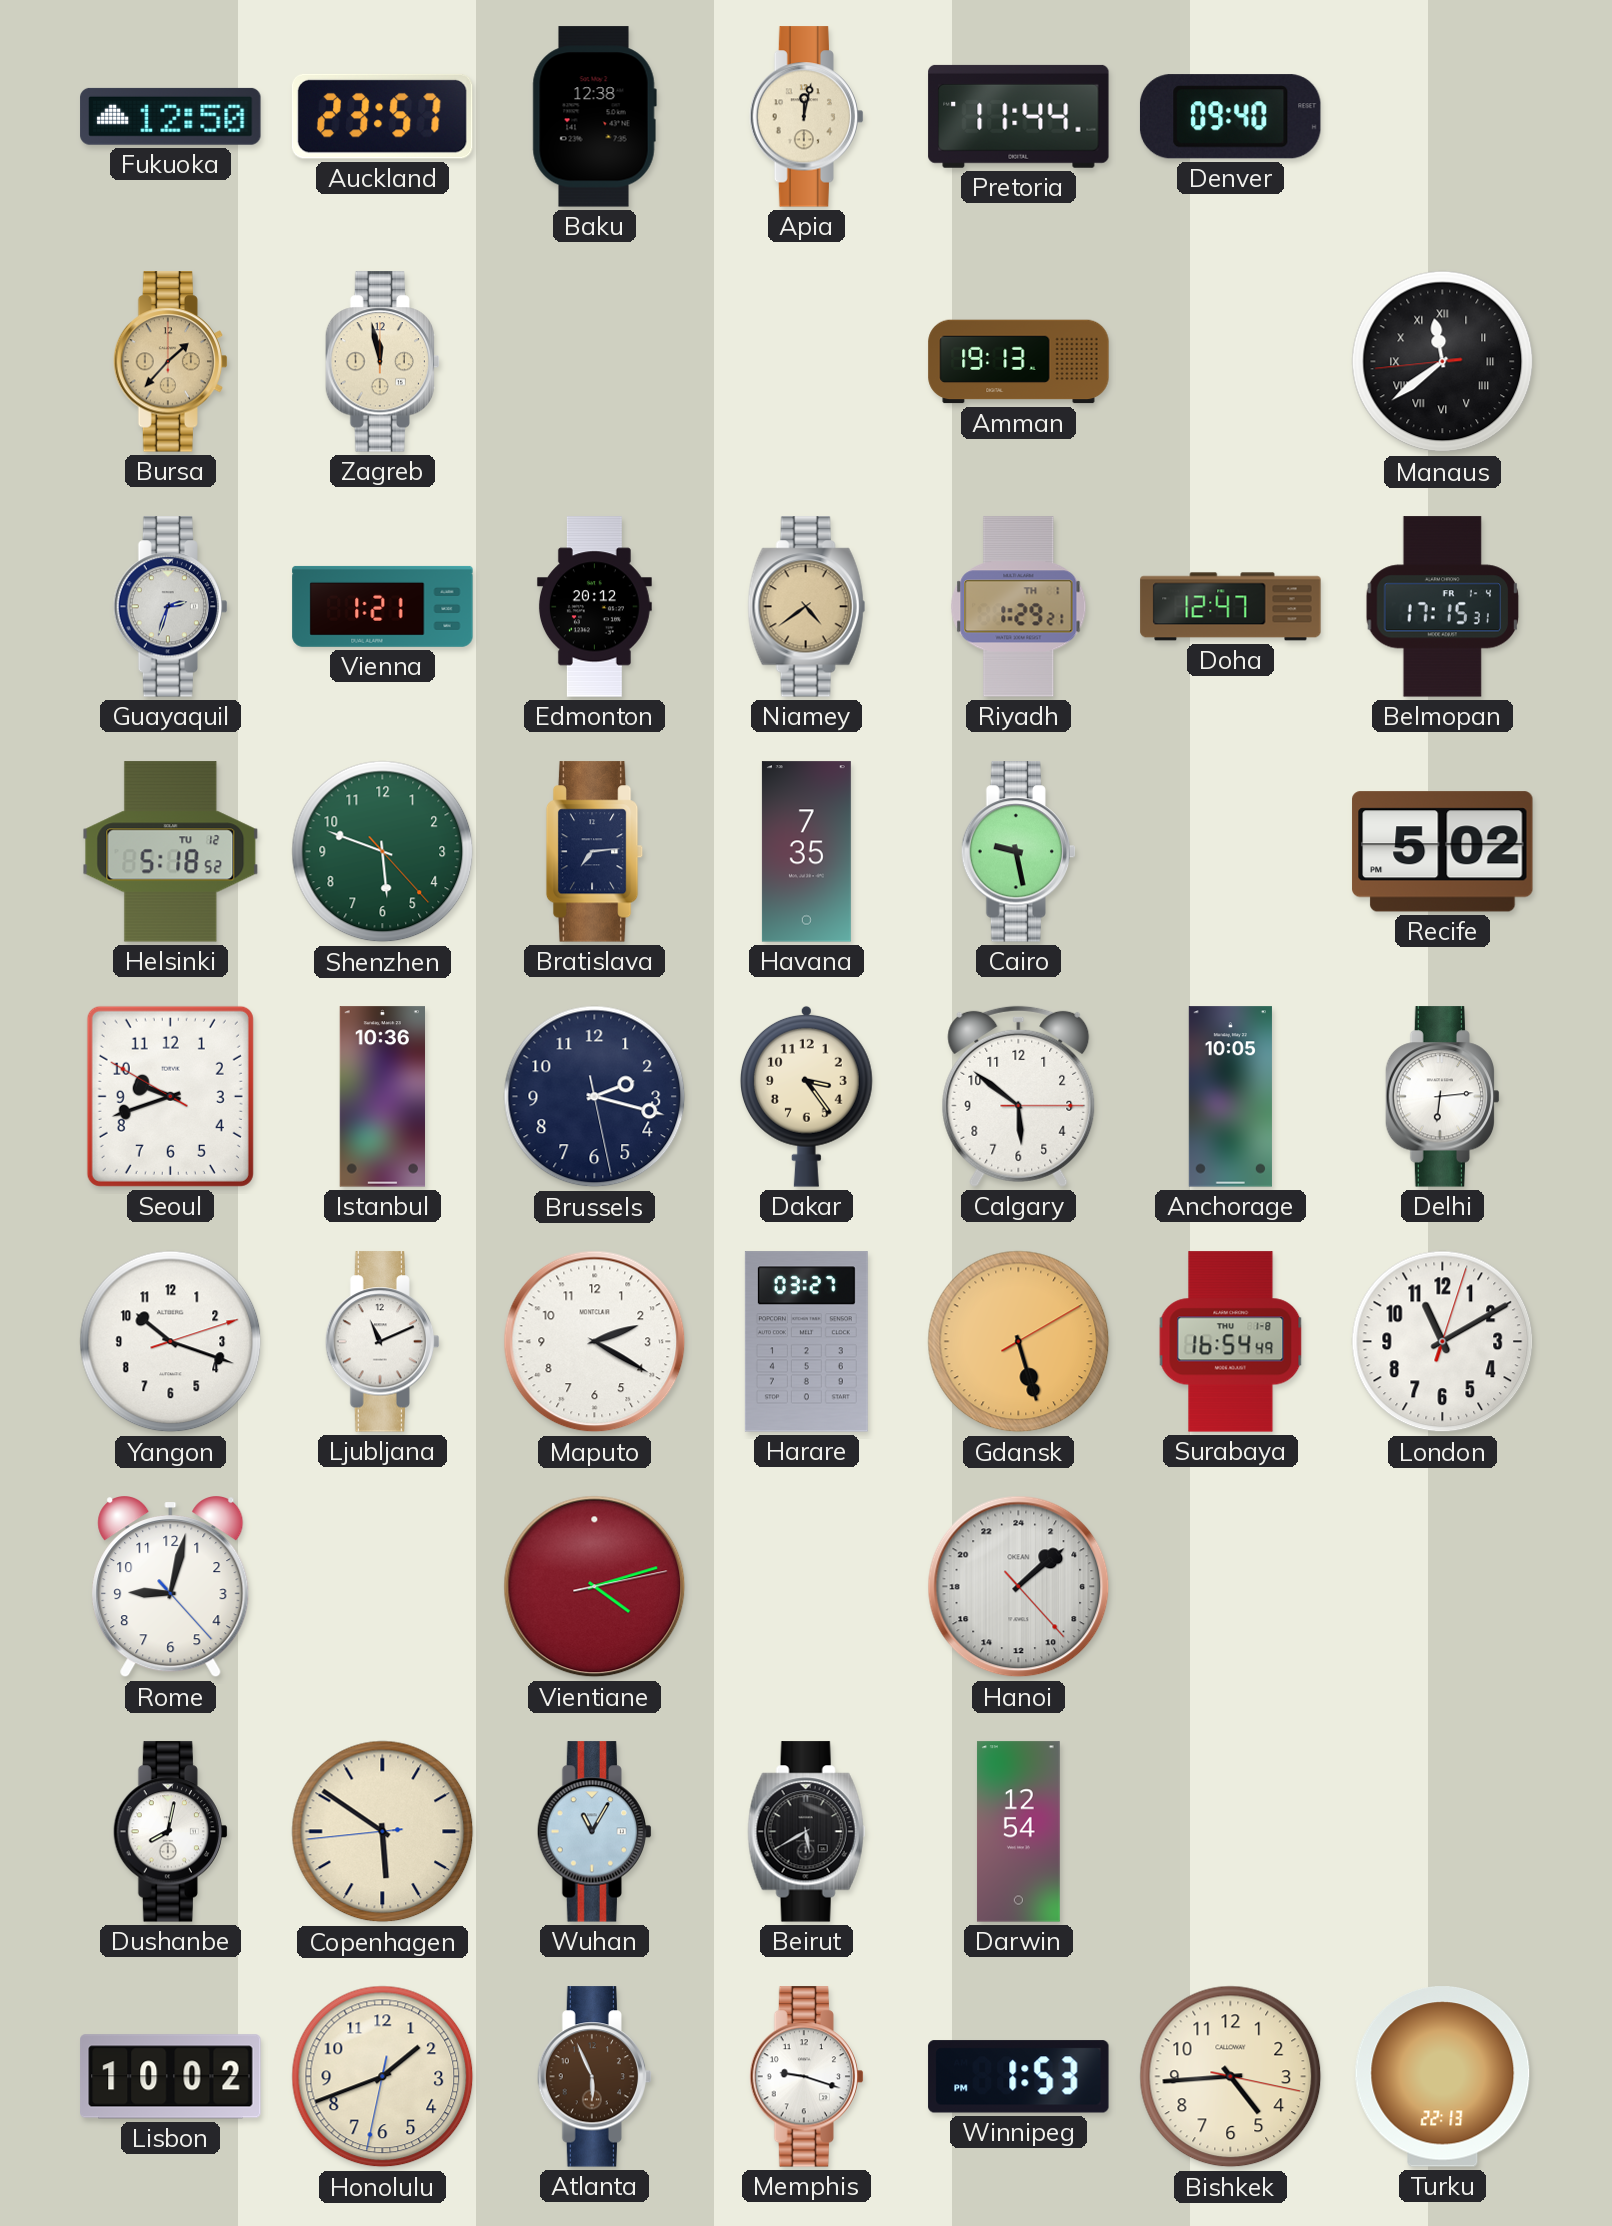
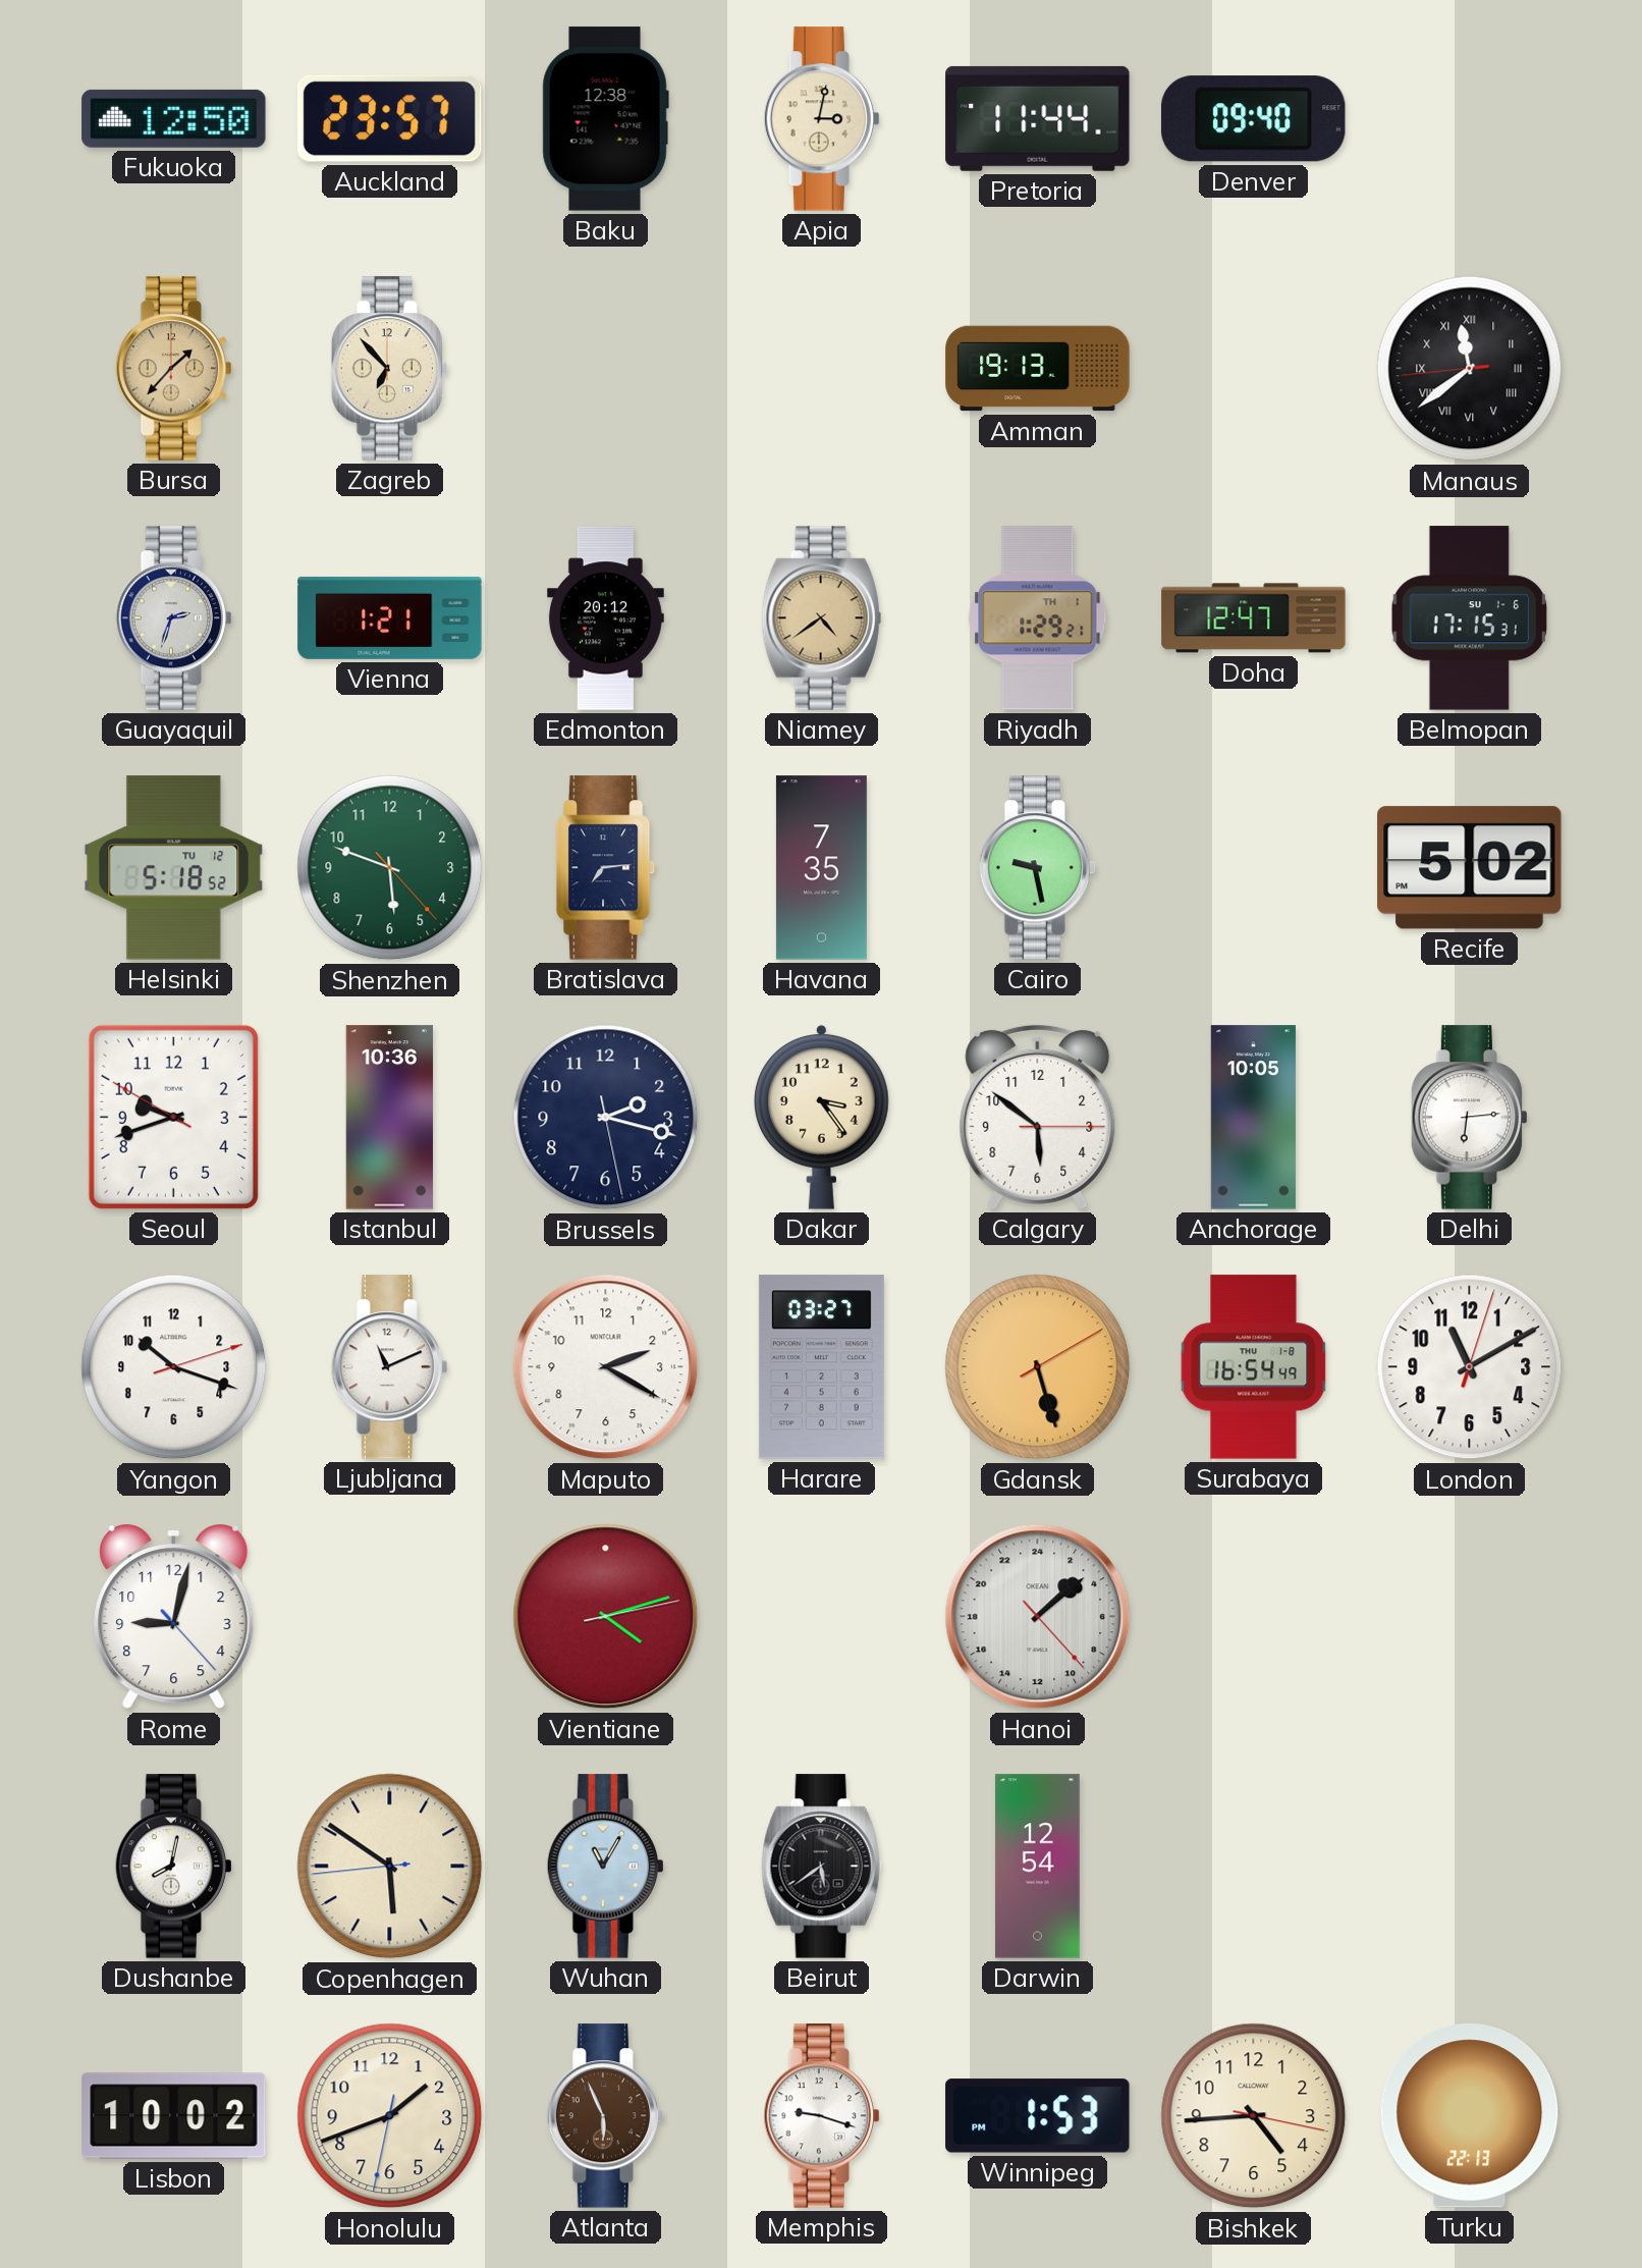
Apia: 12:02 -> 3:02 (821, 119)
Zagreb: 11:58 -> 6:53 (389, 369)
Belmopan date: FR 1-4 -> SU 1-6 (1470, 618)
Beirut: 5:40 -> 5:39 (822, 1867)
